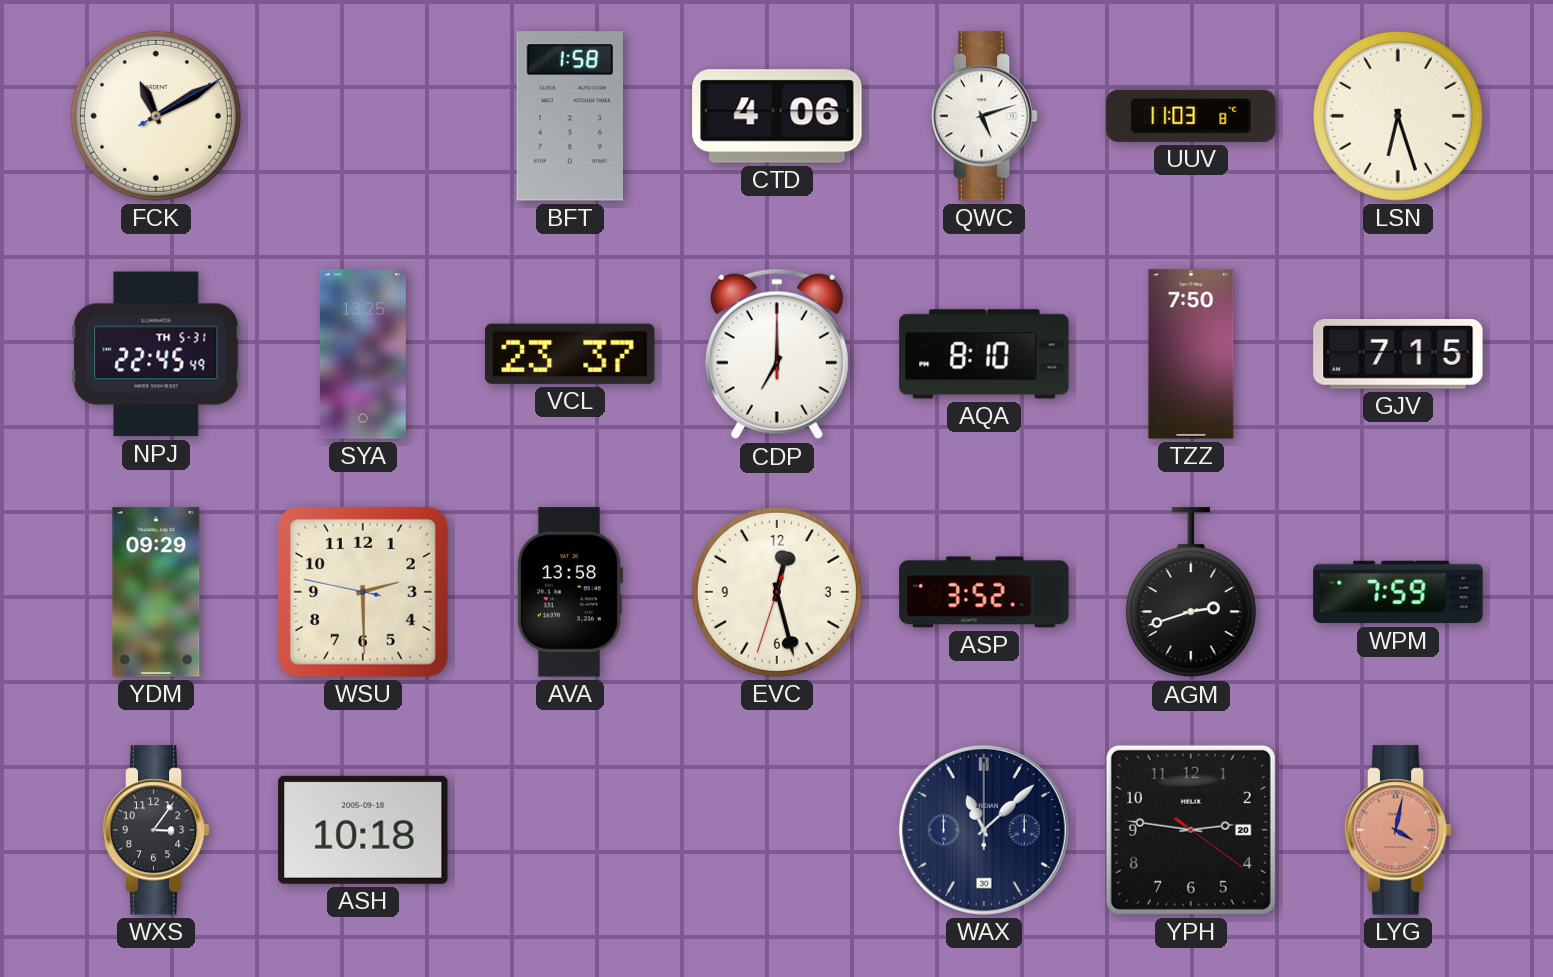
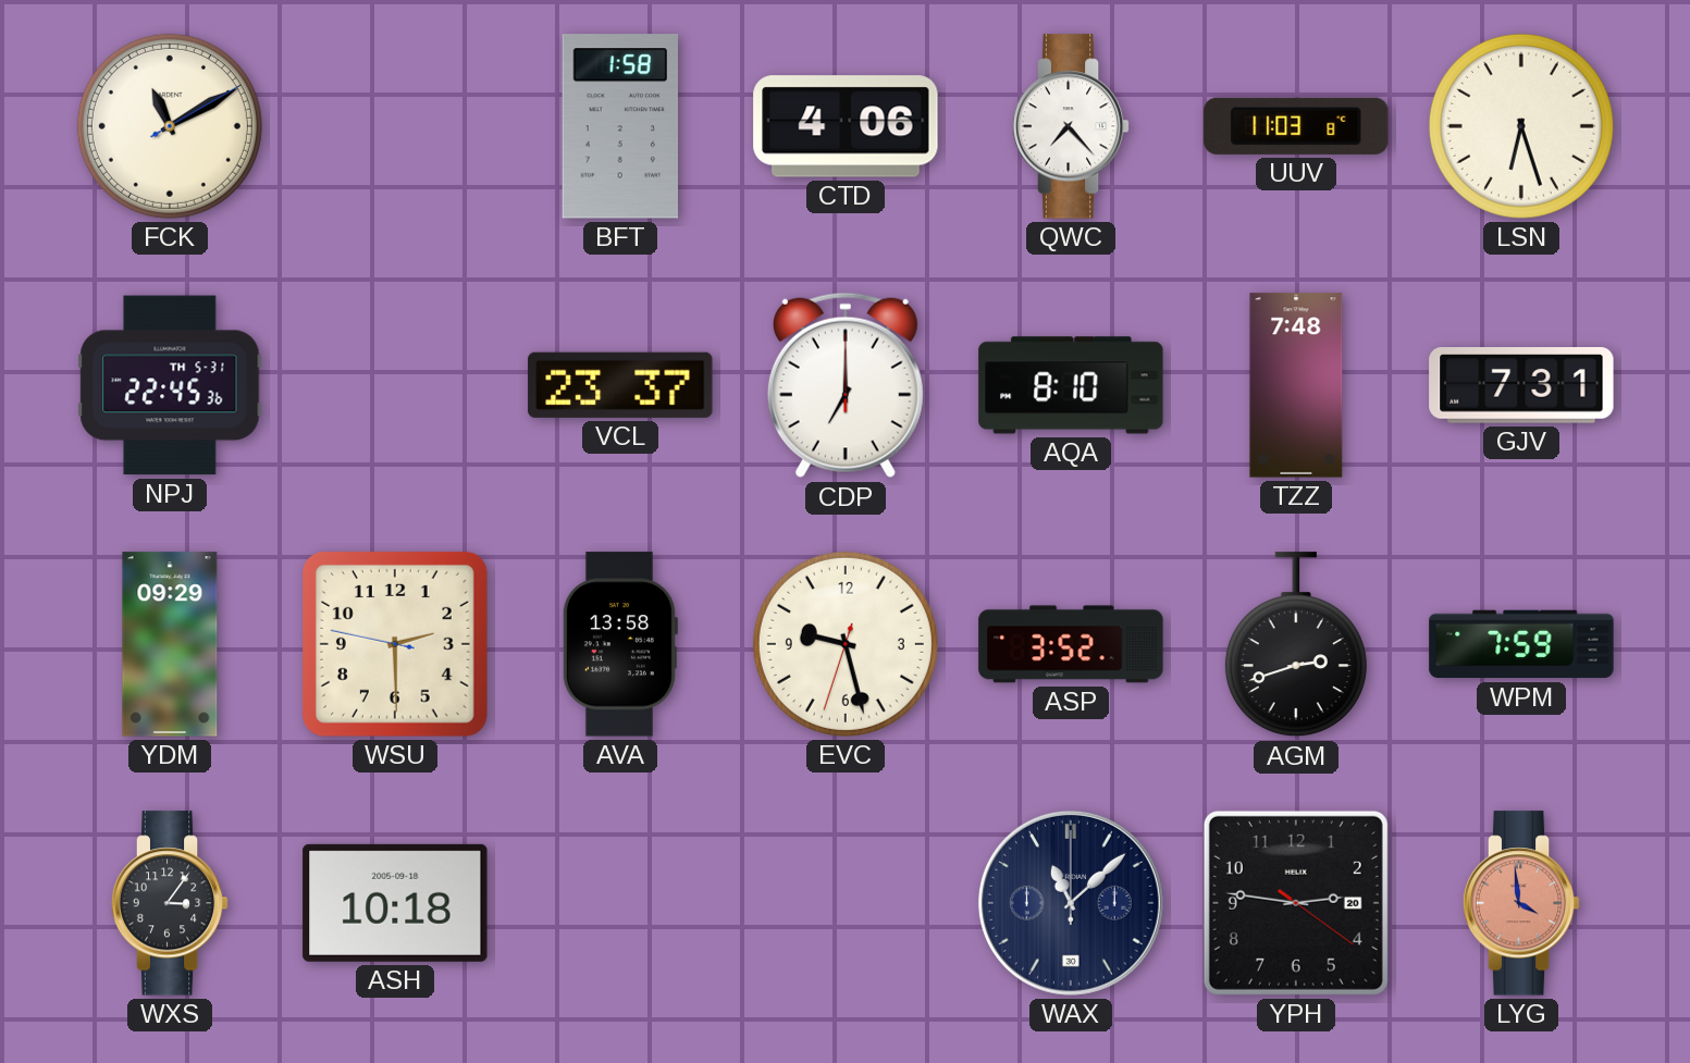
QWC: 5:12 -> 7:23 (1071, 126)
NPJ: 22:45:49 -> 22:45:36 (170, 385)
SYA: 13:25 -> none (363, 354)
TZZ: 7:50 -> 7:48 (1296, 385)
GJV: 7:15 -> 7:31 (1521, 386)
EVC: 12:27 -> 9:27 (846, 644)
LYG: 4:02 -> 3:59 (1521, 903)
